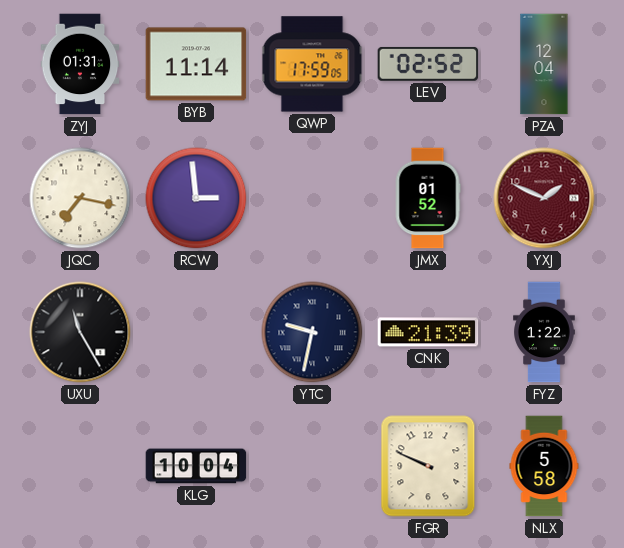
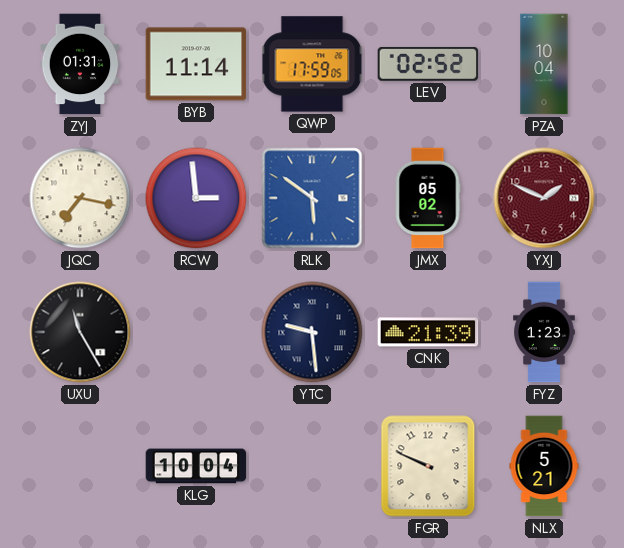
PZA: 12:04 -> 10:04 (544, 64)
RLK: none -> 5:51 (312, 198)
JMX: 01:52 -> 05:02 (428, 198)
YTC: 9:32 -> 9:29 (312, 332)
FYZ: 1:22 -> 1:23 (544, 332)
NLX: 5:58 -> 5:21 (544, 466)
